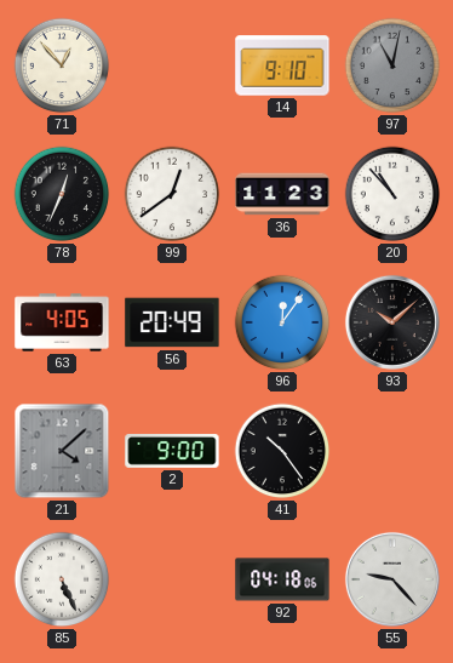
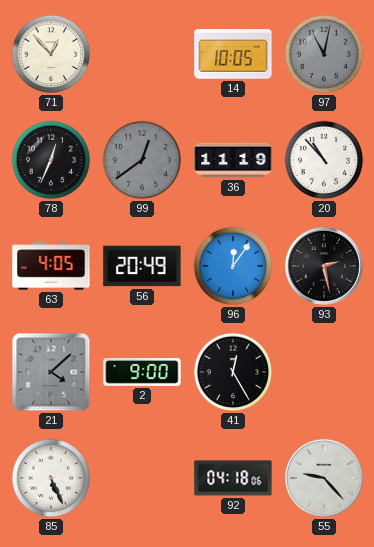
14: 9:10 -> 10:05 (233, 54)
99 dial: white -> grey (142, 160)
36: 11:23 -> 11:19 (233, 160)
93: 10:08 -> 2:28 (324, 266)
41: 10:24 -> 12:25 (233, 372)
